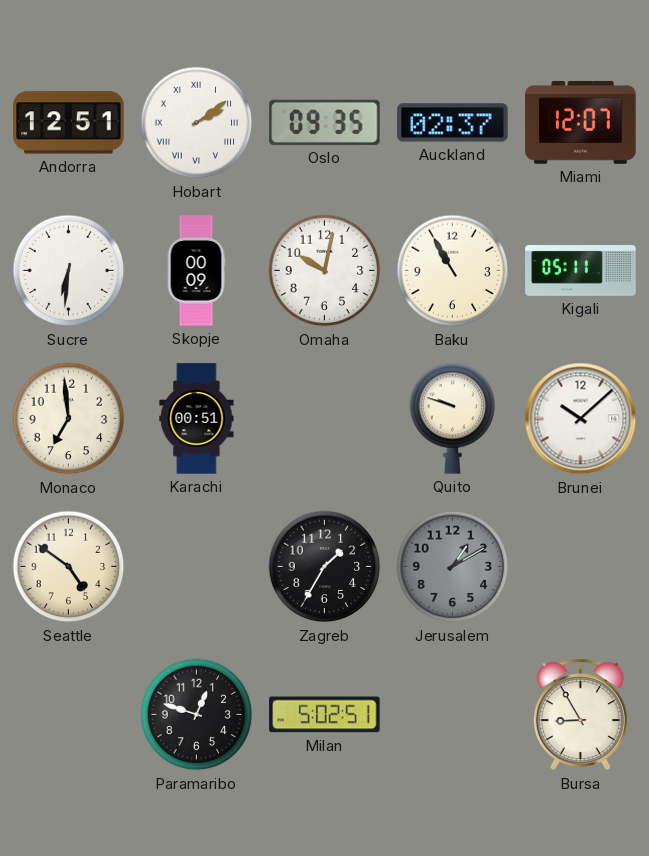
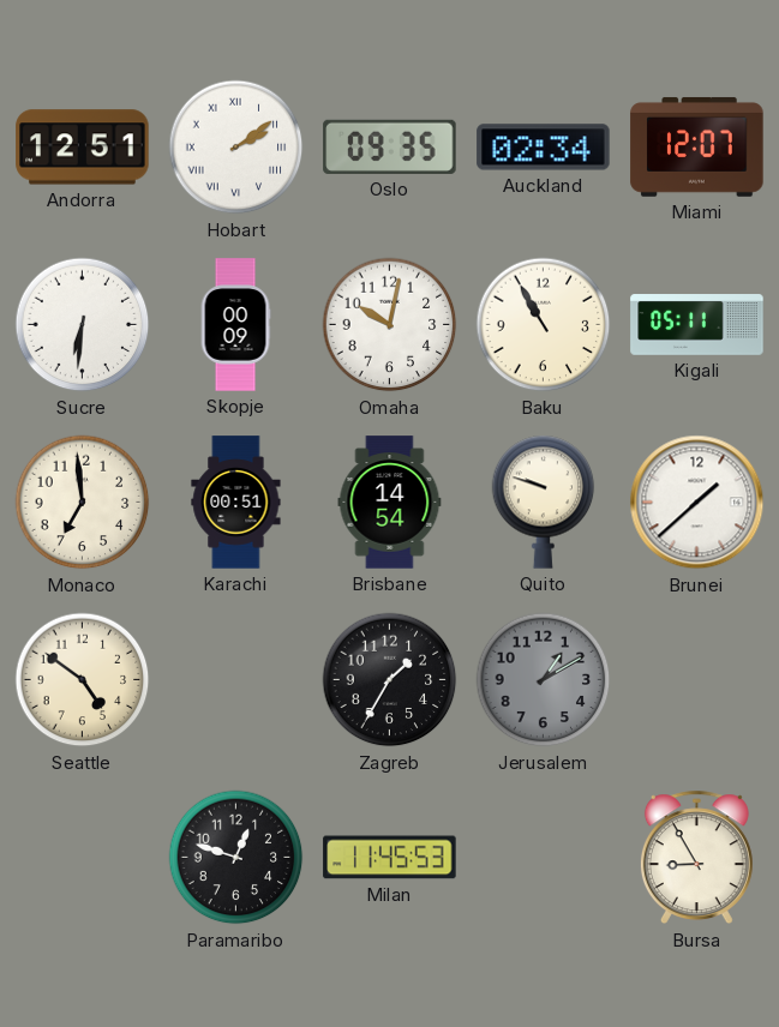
Auckland: 02:37 -> 02:34 (544, 148)
Brisbane: none -> 14:54 (390, 503)
Brunei: 10:08 -> 1:38 (697, 503)
Milan: 5:02 -> 11:45 (390, 858)
